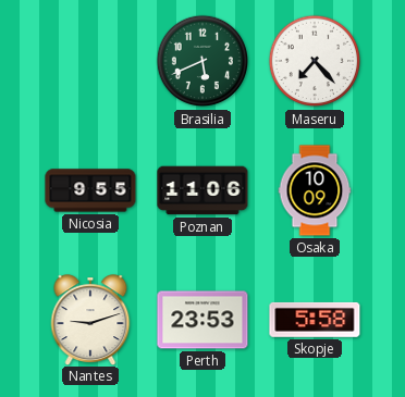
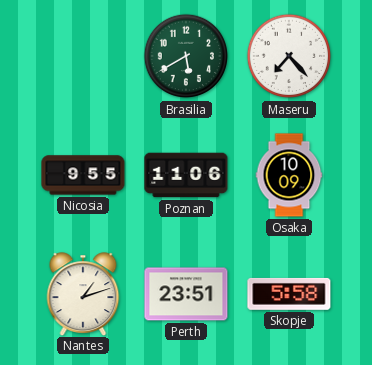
Brasilia: 5:41 -> 5:40 (186, 56)
Nantes: 9:12 -> 1:12 (83, 294)
Perth: 23:53 -> 23:51 (186, 294)
